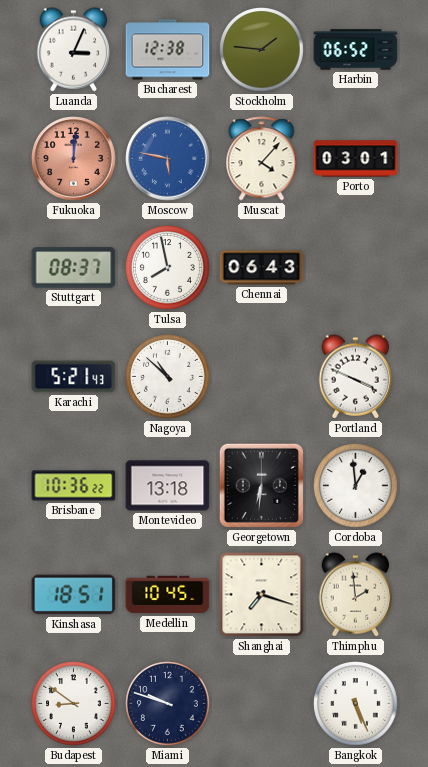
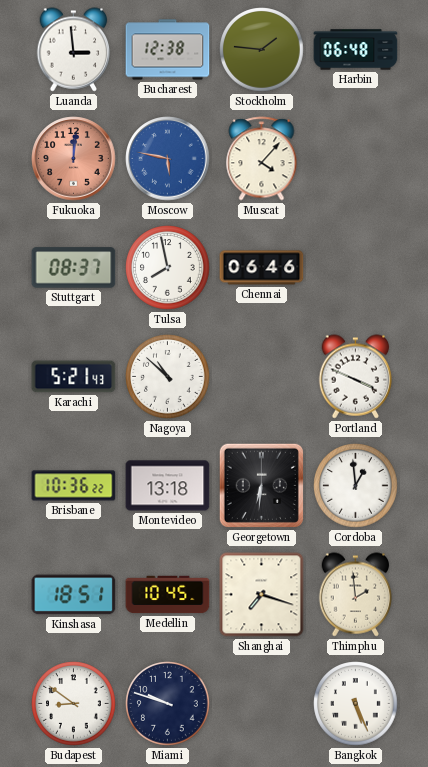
Luanda: 3:04 -> 2:59 (74, 50)
Harbin: 06:52 -> 06:48 (356, 50)
Porto: 03:01 -> none (356, 159)
Chennai: 06:43 -> 06:46 (262, 268)
